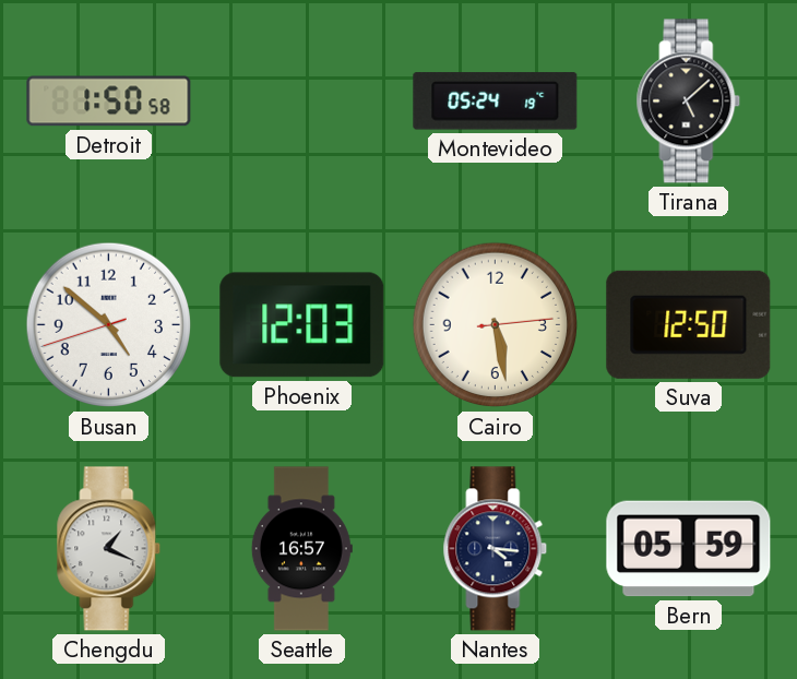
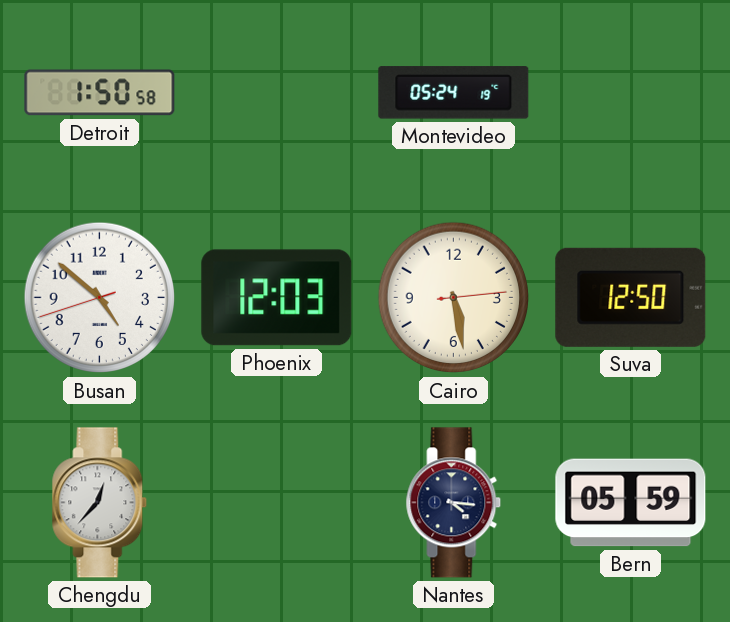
Tirana: 5:08 -> none (689, 102)
Chengdu: 1:19 -> 12:37 (100, 503)
Seattle: 16:57 -> none (301, 549)
